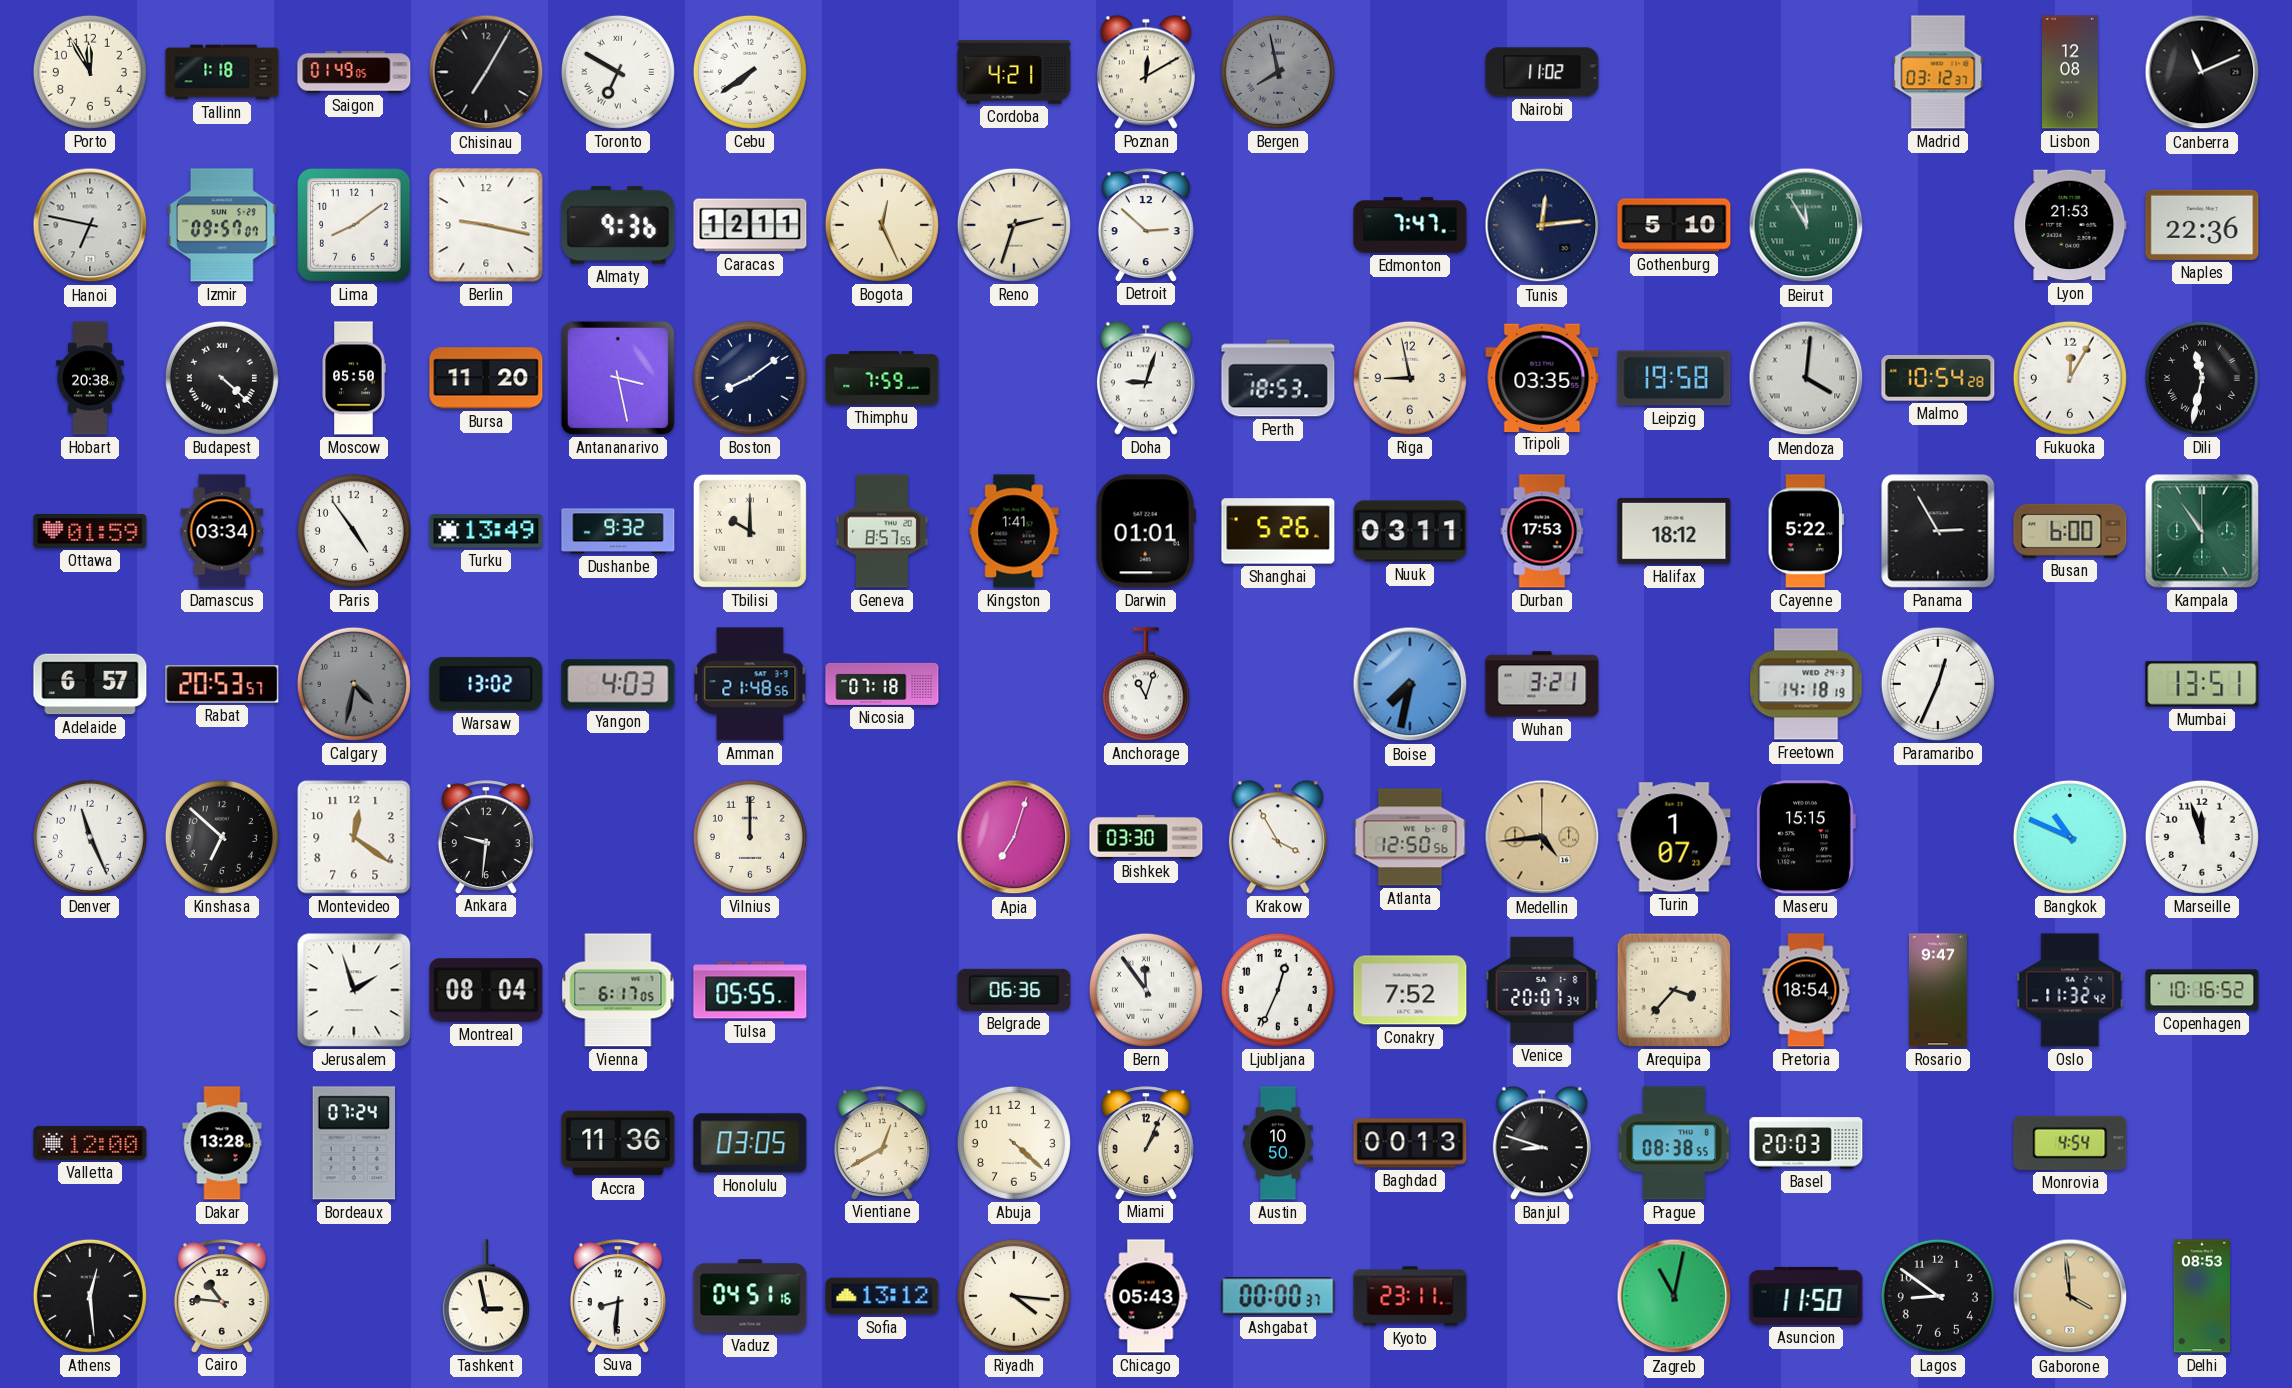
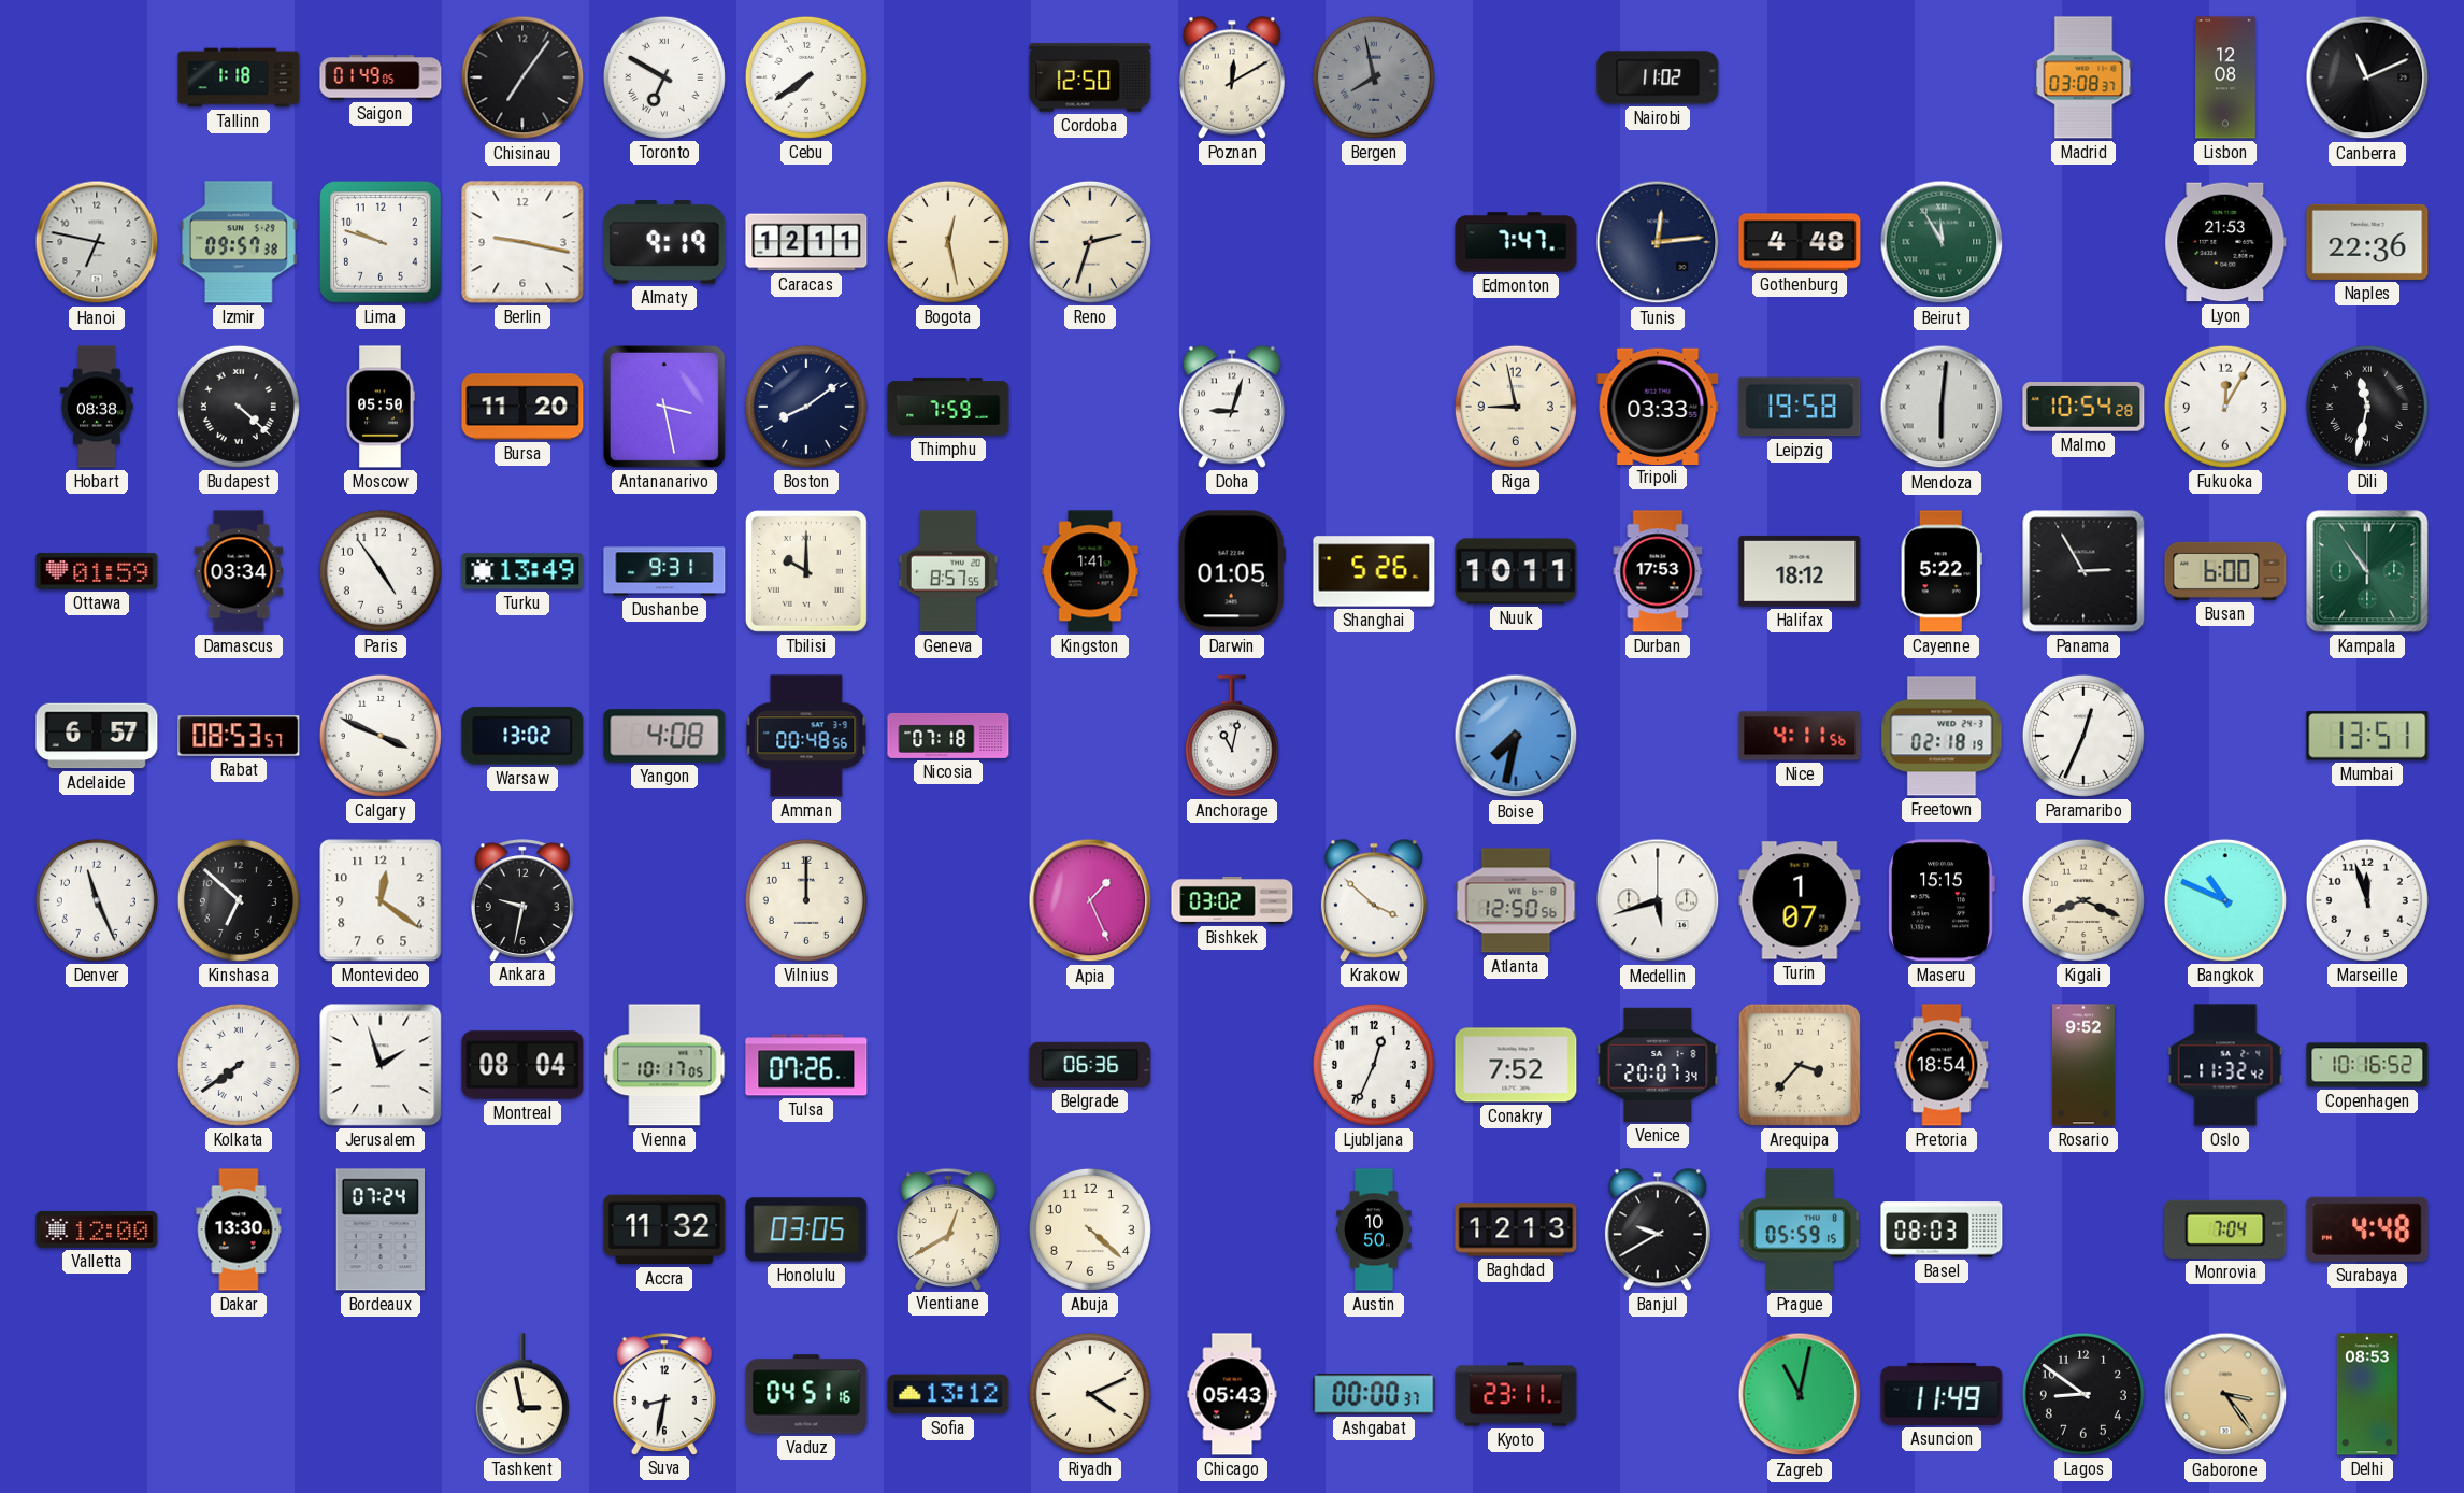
Porto: 11:55 -> none (90, 72)
Chisinau: 7:05 -> 7:06 (522, 77)
Cordoba: 4:21 -> 12:50 (1090, 77)
Madrid: 03:12 -> 03:08 (2083, 77)
Izmir: 09:57:07 -> 09:57:38 (240, 242)
Lima: 8:09 -> 9:48 (381, 242)
Almaty: 9:36 -> 9:19 (664, 243)
Bogota: 12:26 -> 12:28 (948, 242)
Detroit: 2:52 -> none (1146, 225)
Gothenburg: 5:10 -> 4:48 (1800, 242)
Hobart: 20:38 -> 08:38 (97, 407)
Perth: 18:53 -> none (1278, 378)
Tripoli: 03:35 -> 03:33 (1658, 406)
Mendoza: 4:01 -> 6:01 (1942, 407)
Dushanbe: 9:32 -> 9:31 (664, 571)
Darwin: 01:01 -> 01:05 (1232, 571)
Nuuk: 03:11 -> 10:11 (1516, 571)
Rabat: 20:53 -> 08:53 (239, 736)
Calgary: 4:32 -> 3:49 (381, 736)
Calgary dial: grey -> white (381, 736)
Yangon: 4:03 -> 4:08 (664, 736)
Amman: 21:48 -> 00:48 (806, 736)
Anchorage: 11:03 -> 11:02 (1232, 736)
Wuhan: 3:21 -> none (1542, 684)
Nice: none -> 4:11 (1800, 736)
Freetown: 14:18 -> 02:18 (1942, 736)
Ankara: 9:31 -> 9:32 (522, 900)
Apia: 7:03 -> 1:26 (1090, 900)
Bishkek: 03:30 -> 03:02 (1232, 900)
Krakow: 3:55 -> 3:52 (1374, 900)
Medellin: 4:44 -> 5:42 (1658, 900)
Medellin dial: champagne -> white (1658, 900)
Kigali: none -> 8:19 (2083, 900)
Kolkata: none -> 7:39 (239, 1065)
Vienna: 6:17 -> 10:17 (664, 1065)
Tulsa: 05:55 -> 07:26 (806, 1065)
Bern: 11:54 -> none (1146, 990)
Rosario: 9:47 -> 9:52 (2083, 1065)
Dakar: 13:28 -> 13:30 (239, 1229)
Accra: 11:36 -> 11:32 (664, 1229)
Miami: 1:04 -> none (1146, 1143)
Baghdad: 00:13 -> 12:13 (1516, 1229)
Banjul: 8:48 -> 9:40 (1658, 1229)
Prague: 08:38 -> 05:59 (1799, 1229)
Basel: 20:03 -> 08:03 (1942, 1229)
Monrovia: 4:54 -> 7:04 (2225, 1229)
Surabaya: none -> 4:48 (2367, 1229)
Athens: 12:29 -> none (90, 1296)
Cairo: 10:46 -> none (222, 1296)
Suva: 8:31 -> 8:32 (664, 1394)
Riyadh: 4:16 -> 4:11 (1090, 1394)
Asuncion: 11:50 -> 11:49 (1942, 1394)
Gaborone: 3:59 -> 3:24 (2225, 1394)
